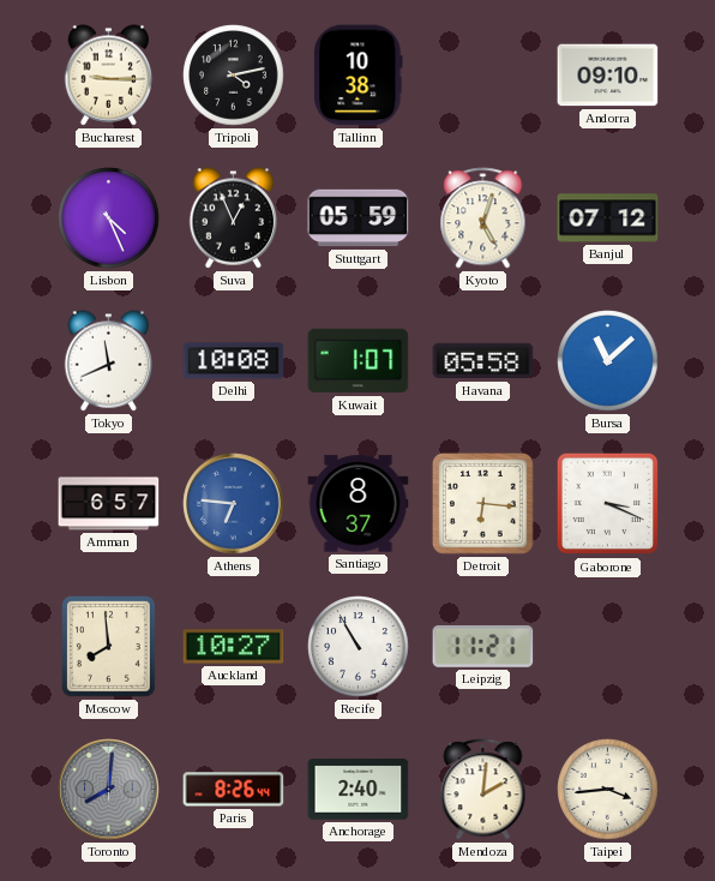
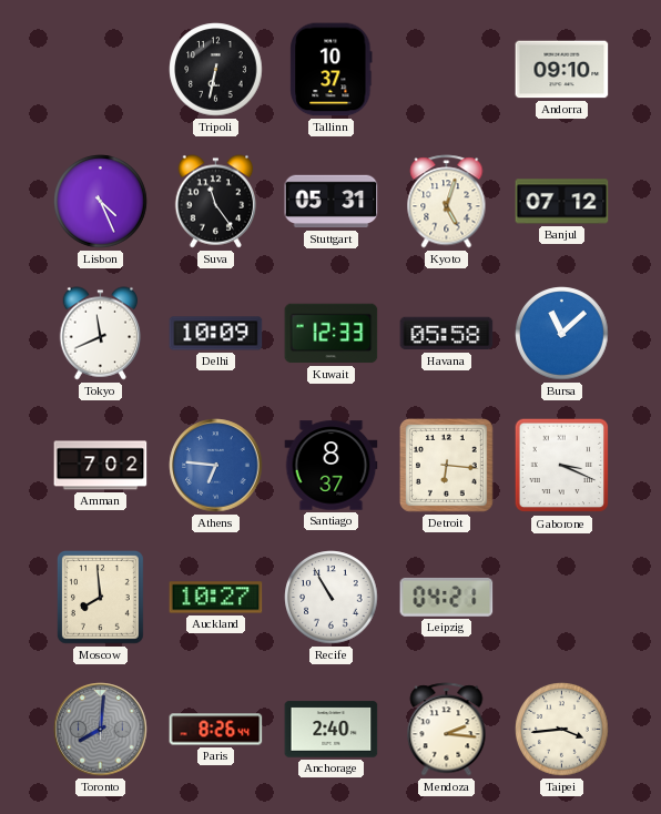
Bucharest: 9:15 -> none (109, 76)
Tripoli: 4:13 -> 6:32 (216, 70)
Tallinn: 10:38 -> 10:37 (332, 70)
Suva: 12:56 -> 11:24 (216, 202)
Stuttgart: 05:59 -> 05:31 (332, 202)
Delhi: 10:08 -> 10:09 (216, 334)
Kuwait: 1:07 -> 12:33 (332, 334)
Amman: 6:57 -> 7:02 (101, 466)
Leipzig: 11:21 -> 04:21 (447, 598)
Mendoza: 2:01 -> 2:16 (447, 730)
